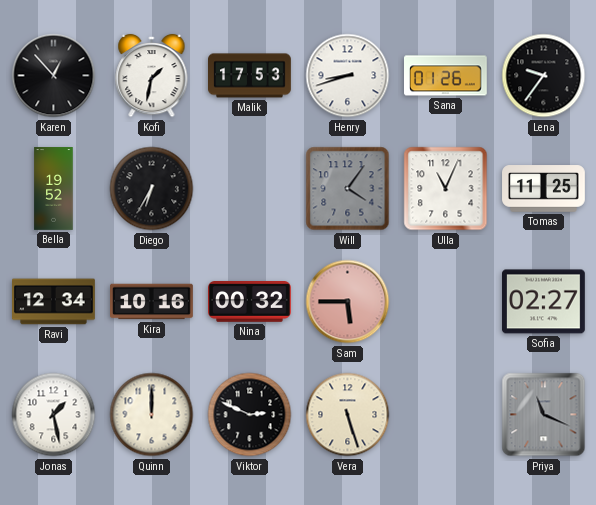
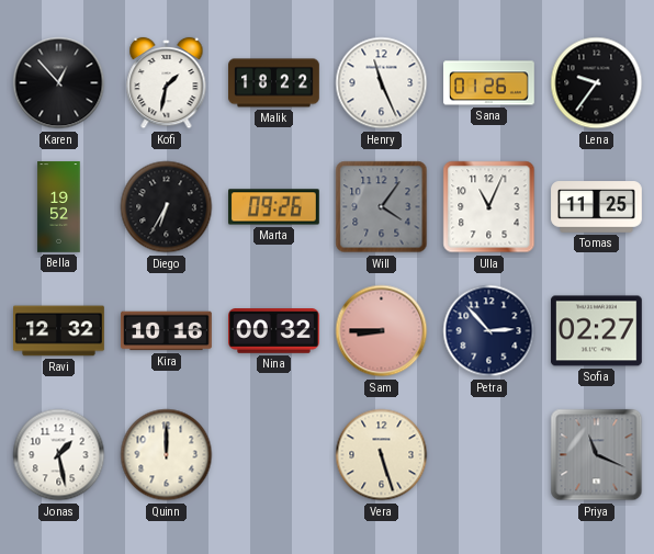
Malik: 17:53 -> 18:22 (274, 83)
Henry: 8:42 -> 11:26 (382, 83)
Marta: none -> 09:26 (274, 207)
Ravi: 12:34 -> 12:32 (59, 331)
Sam: 5:45 -> 8:45 (382, 331)
Petra: none -> 2:53 (489, 331)
Viktor: 2:49 -> none (250, 415)
